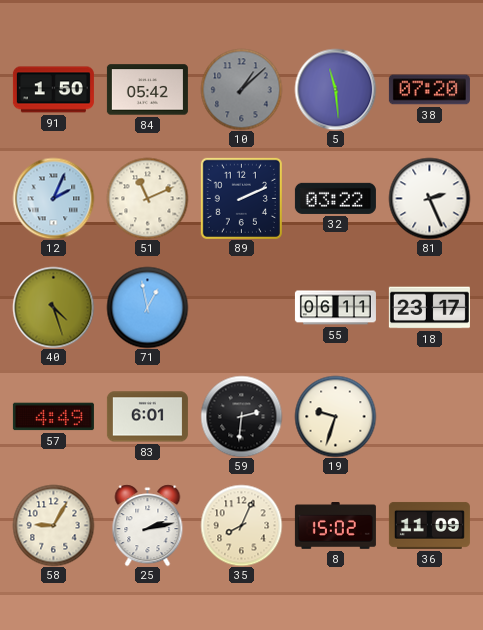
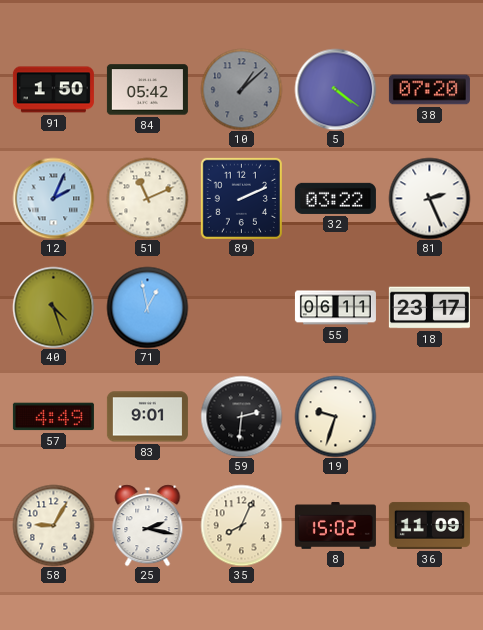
5: 11:29 -> 4:21 (335, 89)
83: 6:01 -> 9:01 (147, 417)
25: 2:13 -> 2:17 (148, 525)
